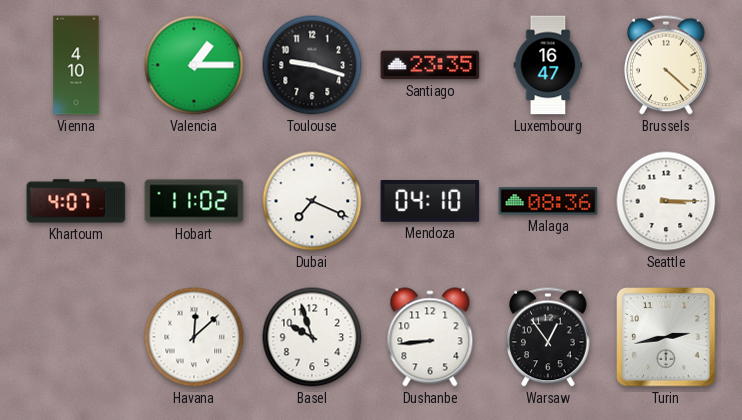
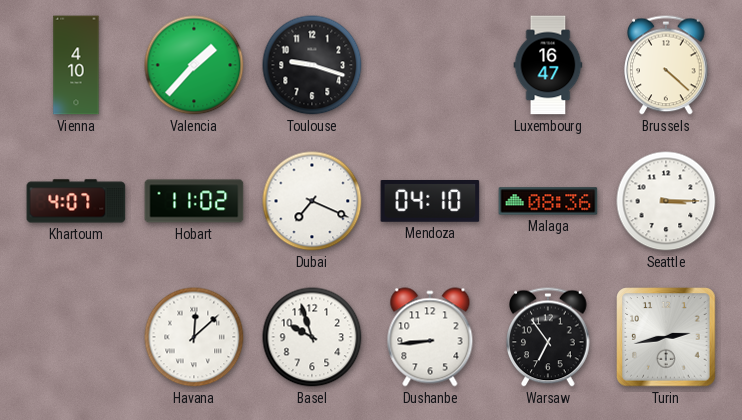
Valencia: 1:15 -> 1:37 (194, 65)
Santiago: 23:35 -> none (430, 65)
Warsaw: 12:54 -> 6:54 (548, 337)
